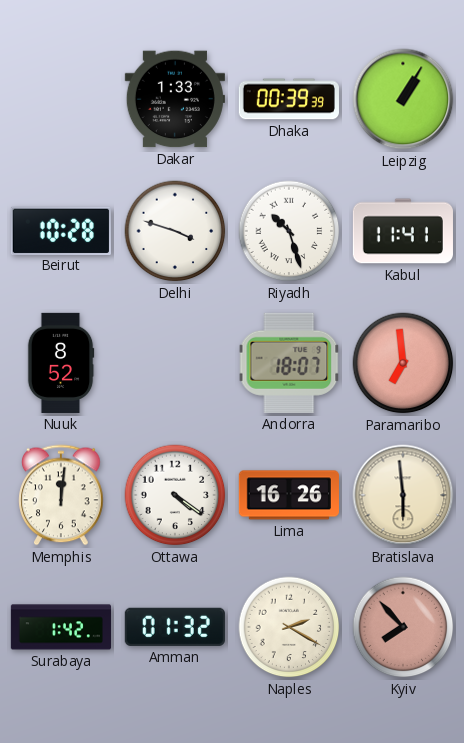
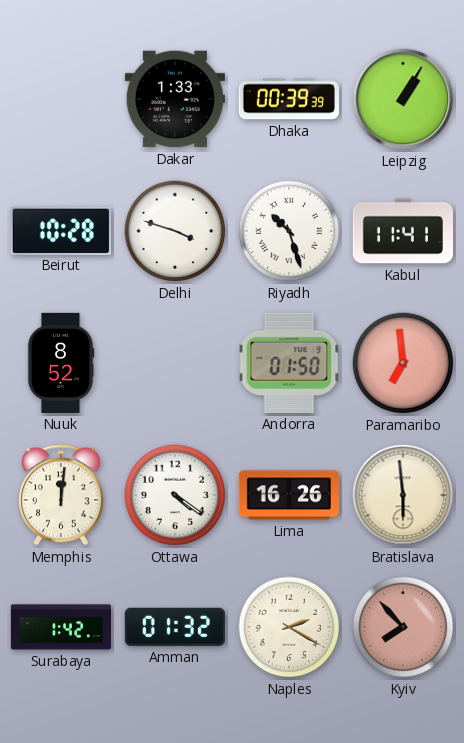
Andorra: 18:07 -> 01:50 (289, 363)
